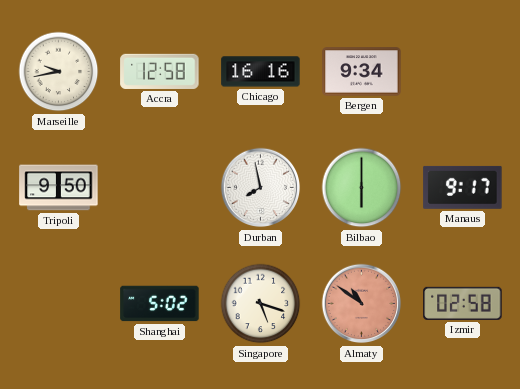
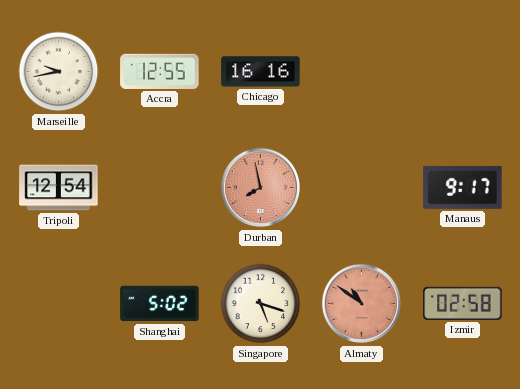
Accra: 12:58 -> 12:55 (160, 71)
Bergen: 9:34 -> none (362, 72)
Tripoli: 9:50 -> 12:54 (59, 188)
Durban dial: white -> salmon (261, 188)
Bilbao: 6:00 -> none (362, 188)
